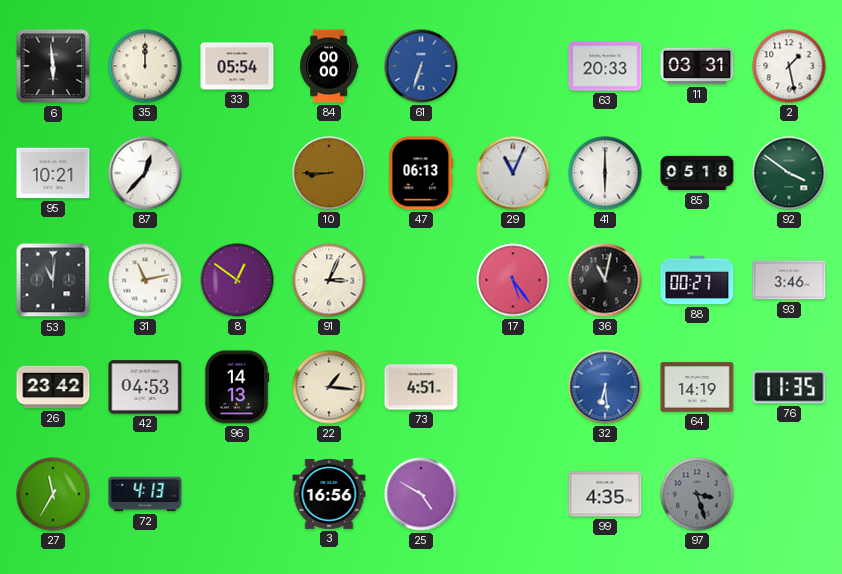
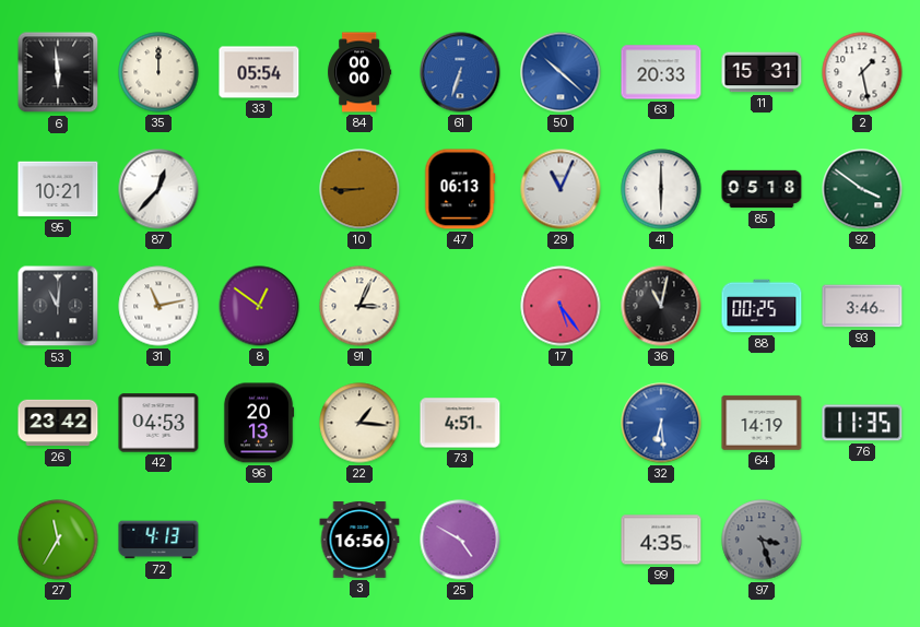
50: none -> 10:22 (561, 72)
11: 03:31 -> 15:31 (762, 72)
88: 00:27 -> 00:25 (762, 306)
96: 14:13 -> 20:13 (259, 423)
